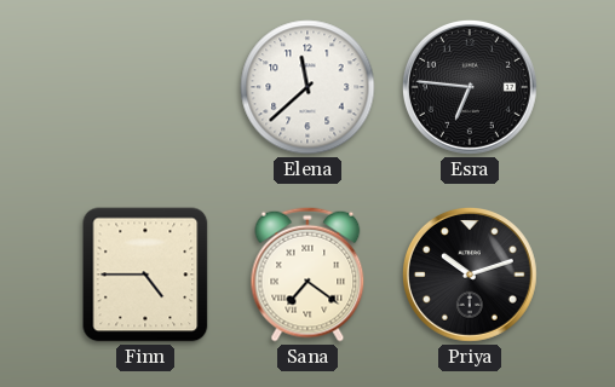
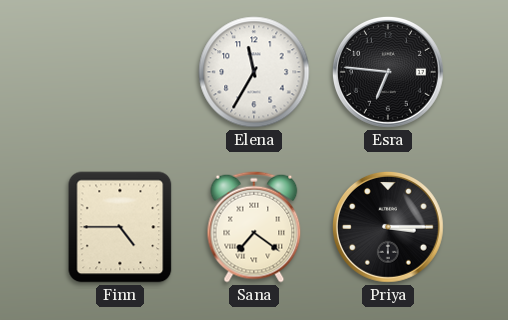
Elena: 11:38 -> 11:35 (254, 72)
Priya: 10:12 -> 3:15 (388, 227)
